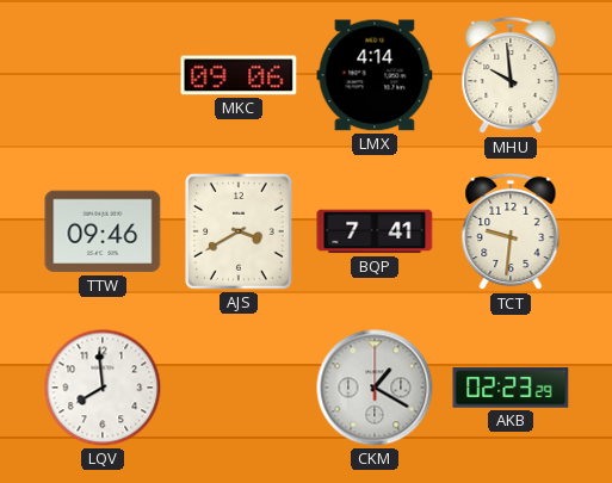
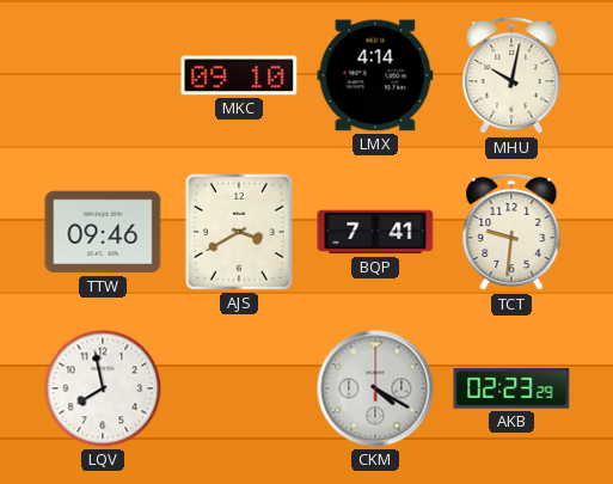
MKC: 09:06 -> 09:10 (239, 75)
MHU: 9:59 -> 10:02 (511, 75)
LQV: 7:59 -> 7:58 (103, 388)
CKM: 1:20 -> 4:20 (375, 388)
